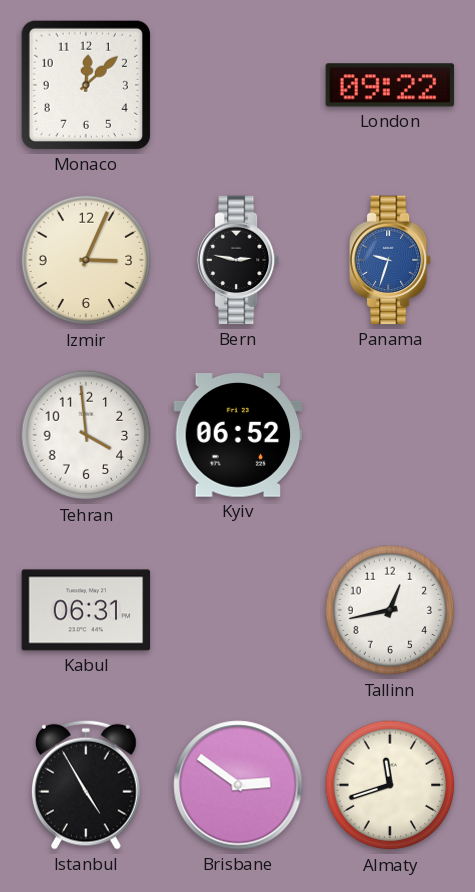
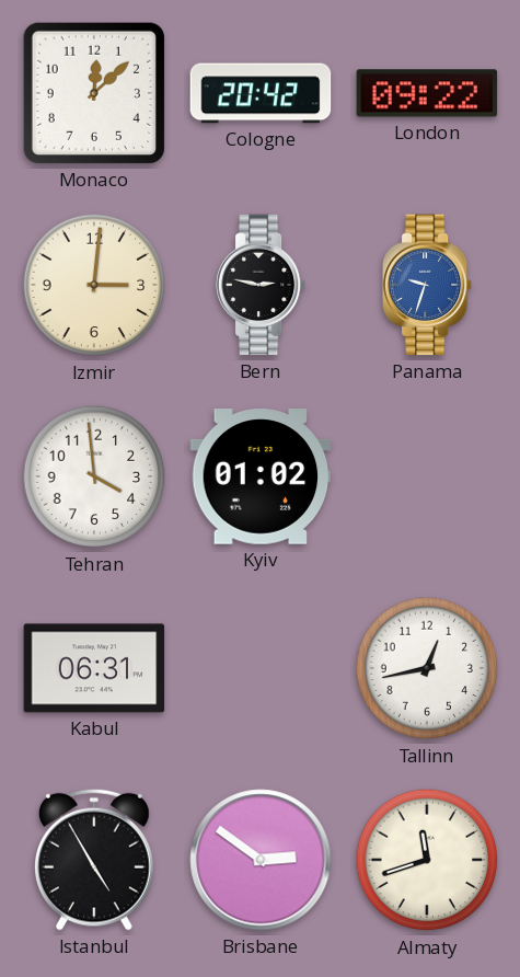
Cologne: none -> 20:42 (261, 93)
Izmir: 3:04 -> 3:01 (94, 285)
Kyiv: 06:52 -> 01:02 (261, 476)
